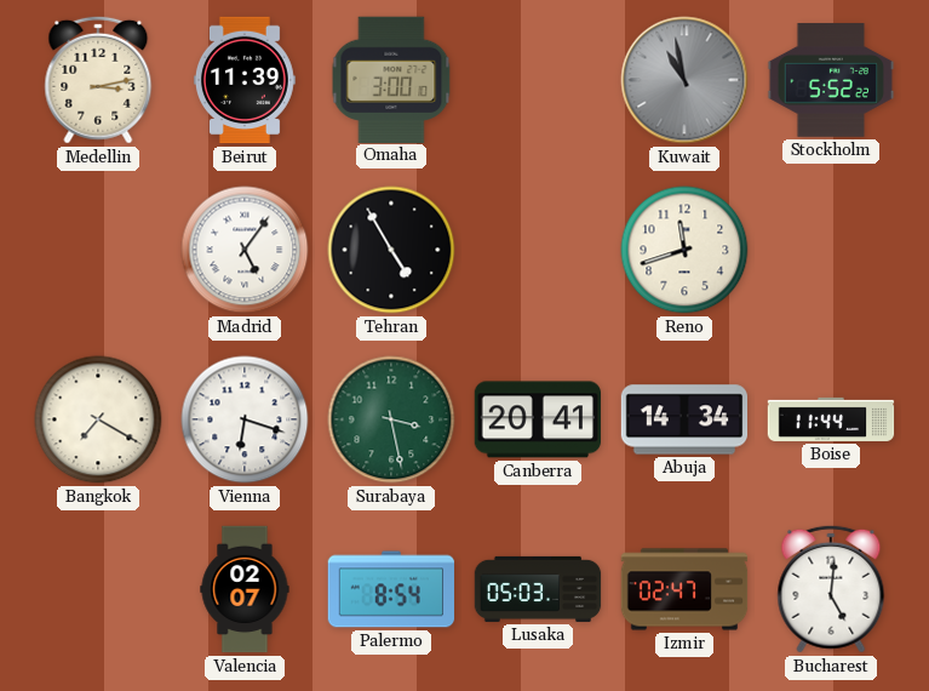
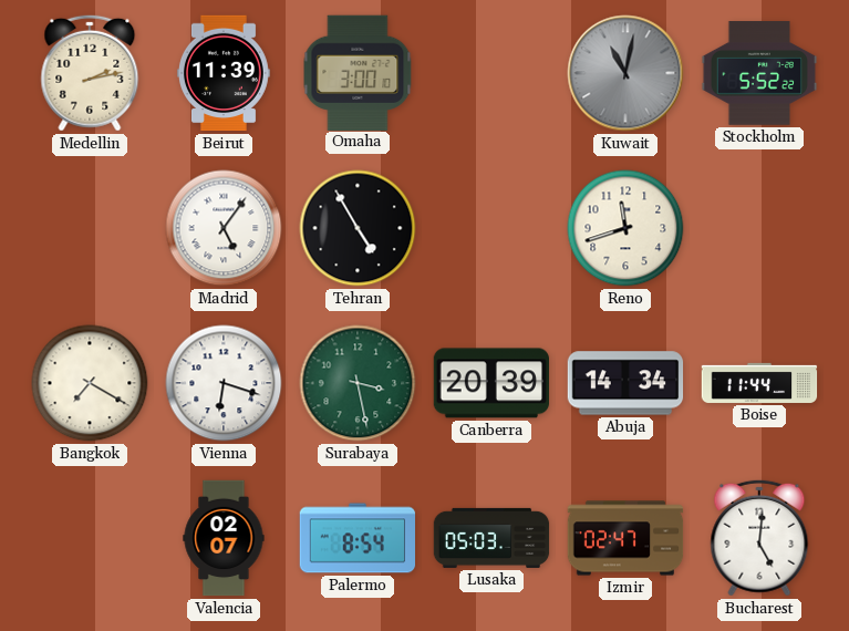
Medellin: 3:13 -> 2:13 (90, 73)
Kuwait: 10:58 -> 11:02 (625, 73)
Canberra: 20:41 -> 20:39 (490, 383)
